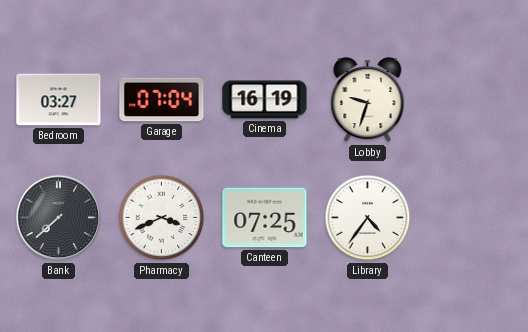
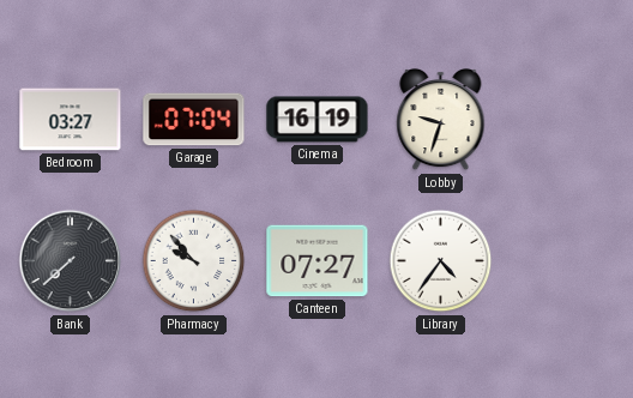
Pharmacy: 3:41 -> 9:53 (194, 261)
Canteen: 07:25 -> 07:27 (318, 261)
